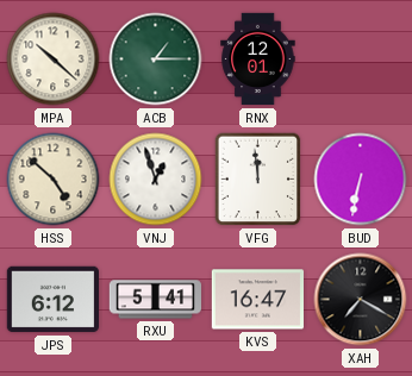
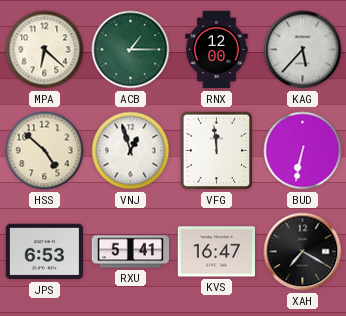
MPA: 10:22 -> 6:22 (45, 50)
RNX: 12:01 -> 12:00 (217, 50)
KAG: none -> 5:37 (303, 50)
JPS: 6:12 -> 6:53 (44, 252)
